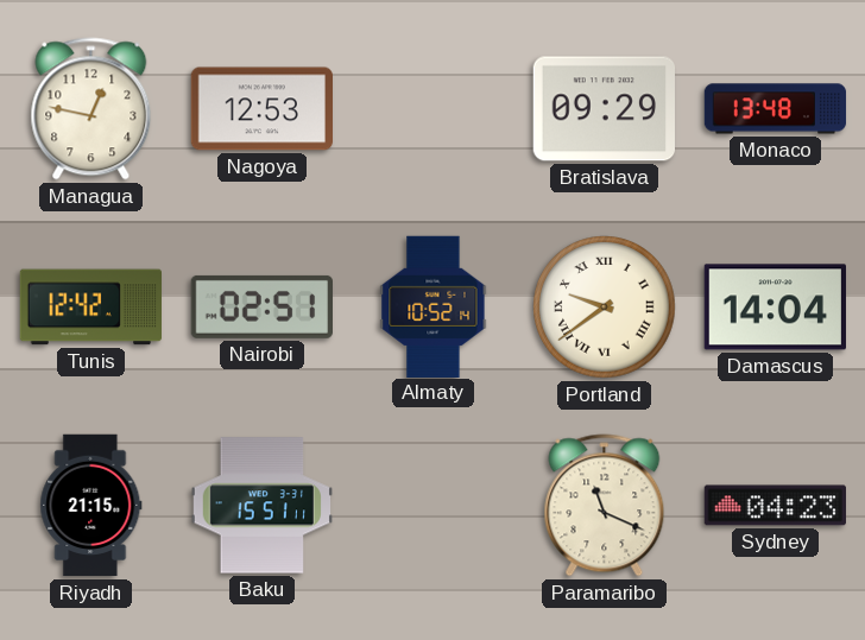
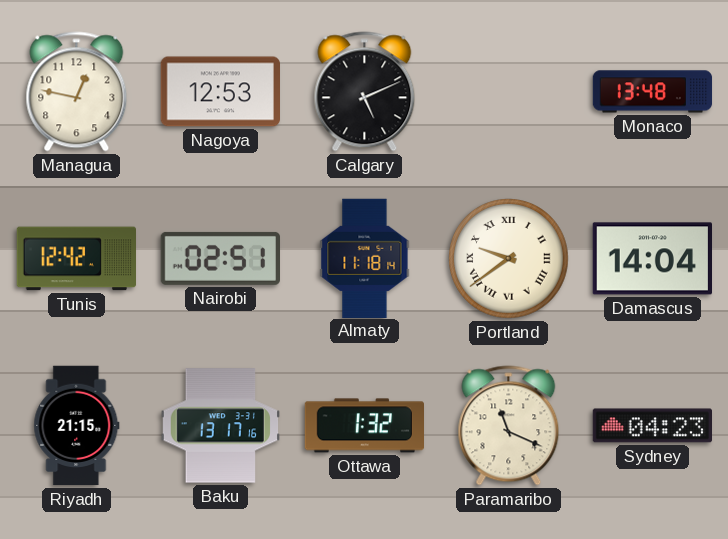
Calgary: none -> 5:11 (365, 92)
Bratislava: 09:29 -> none (604, 109)
Almaty: 10:52 -> 11:18 (365, 258)
Baku: 15:51 -> 13:17 (220, 426)
Ottawa: none -> 1:32 (364, 426)
